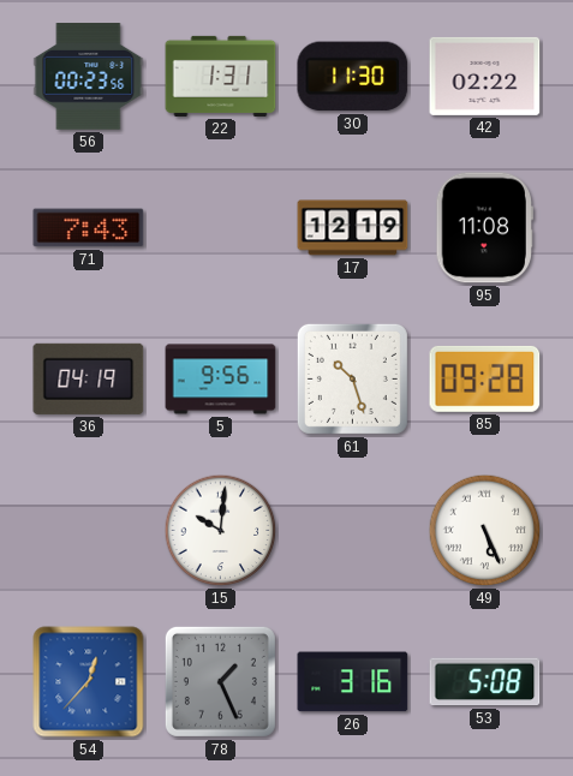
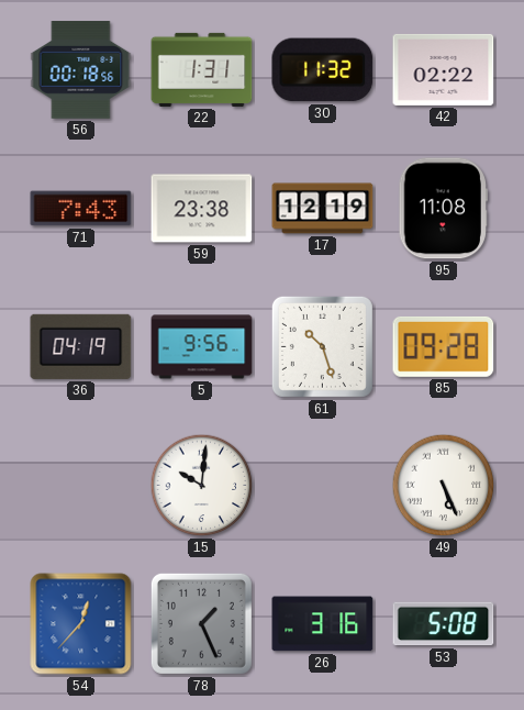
56: 00:23 -> 00:18 (81, 70)
30: 11:30 -> 11:32 (323, 70)
59: none -> 23:38 (202, 209)
